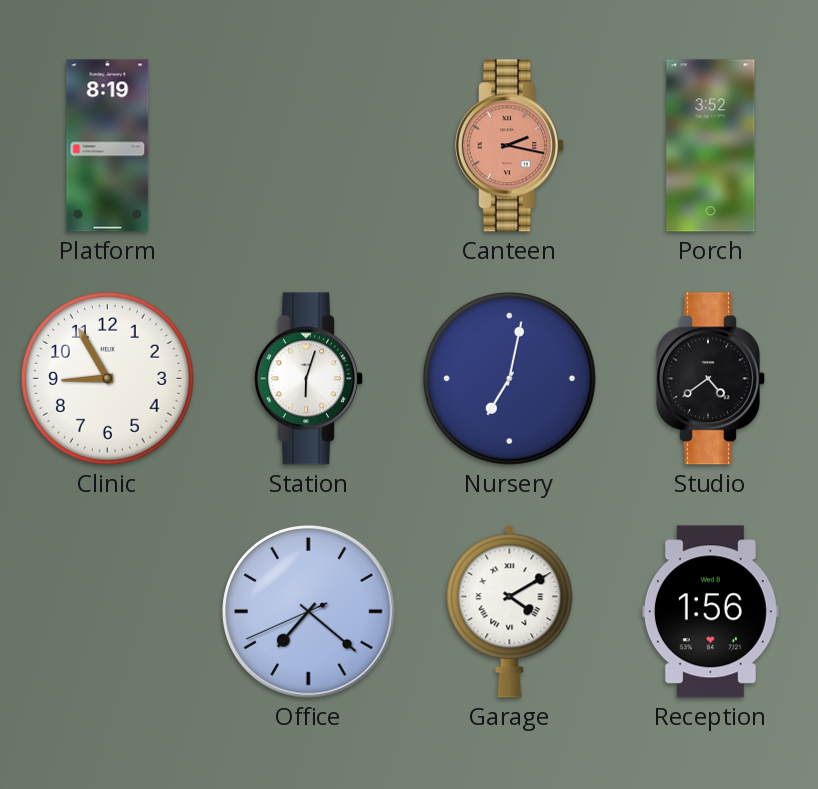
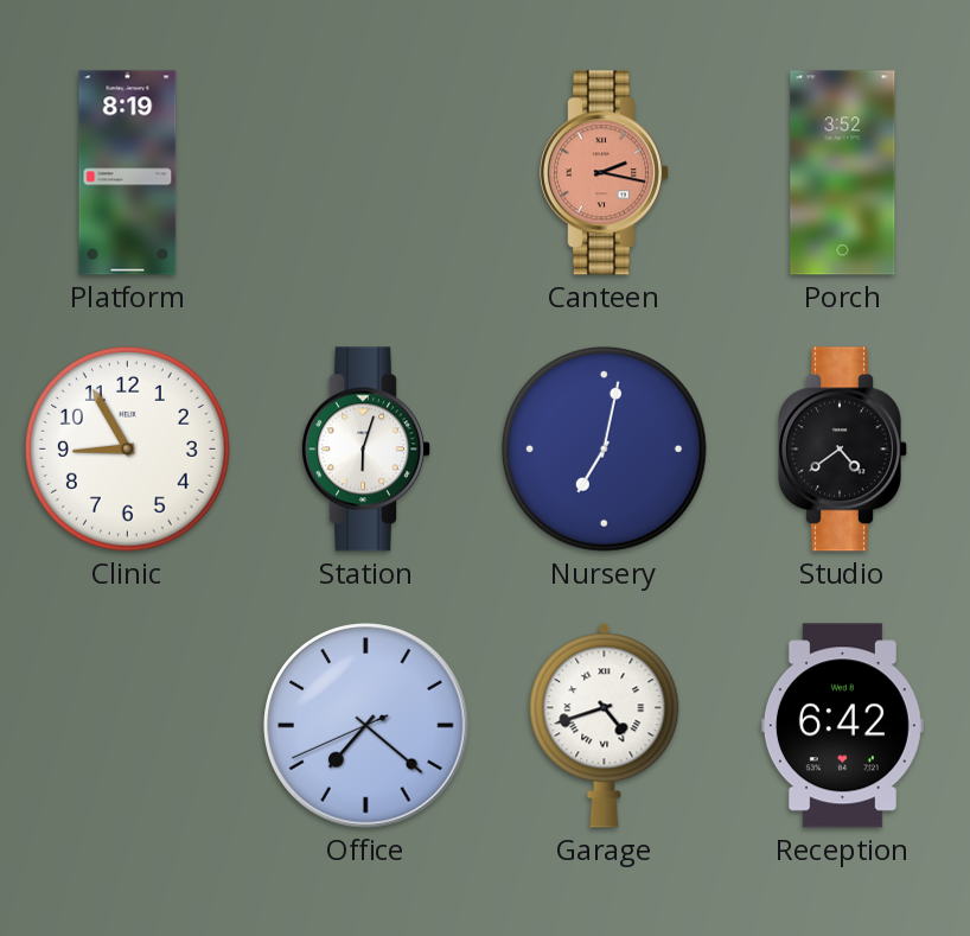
Garage: 4:10 -> 4:42 (605, 726)
Reception: 1:56 -> 6:42 (842, 726)
